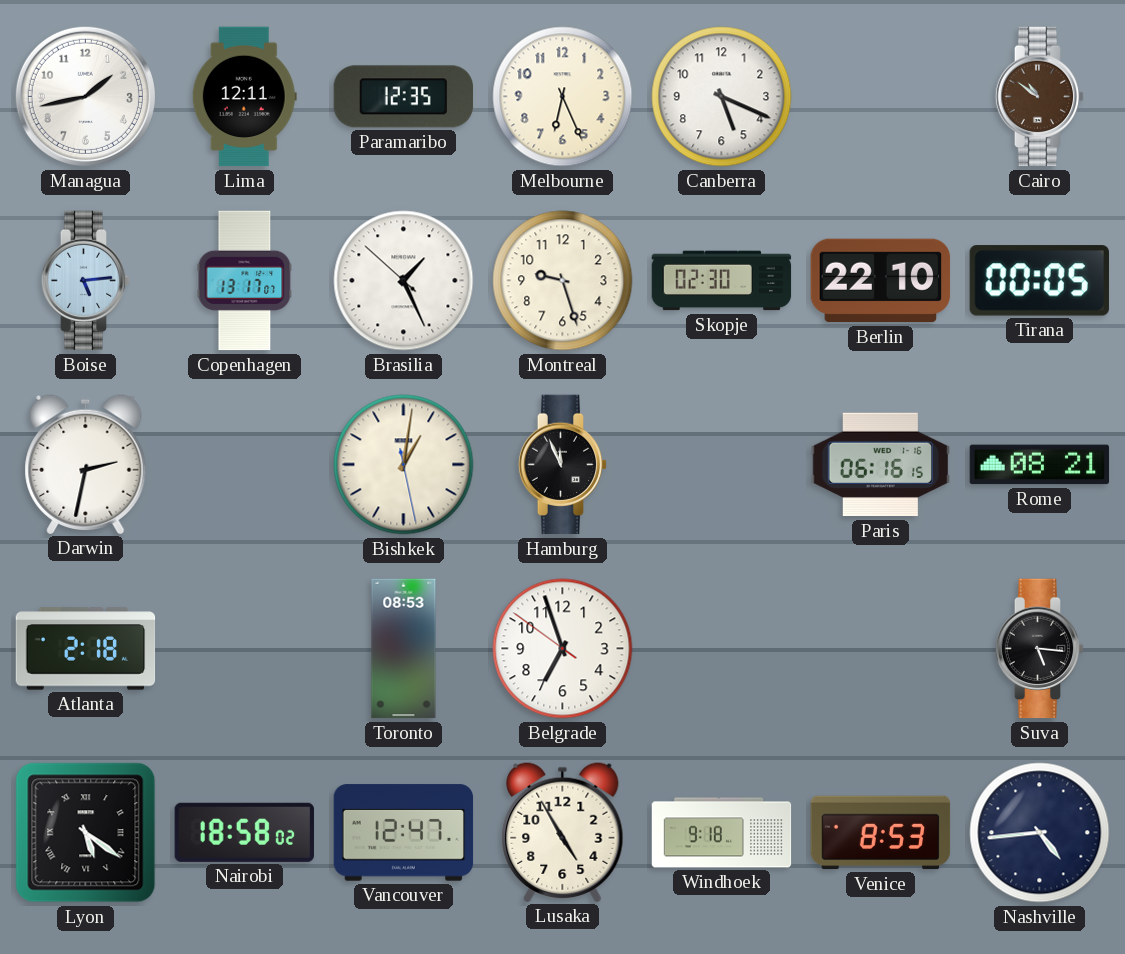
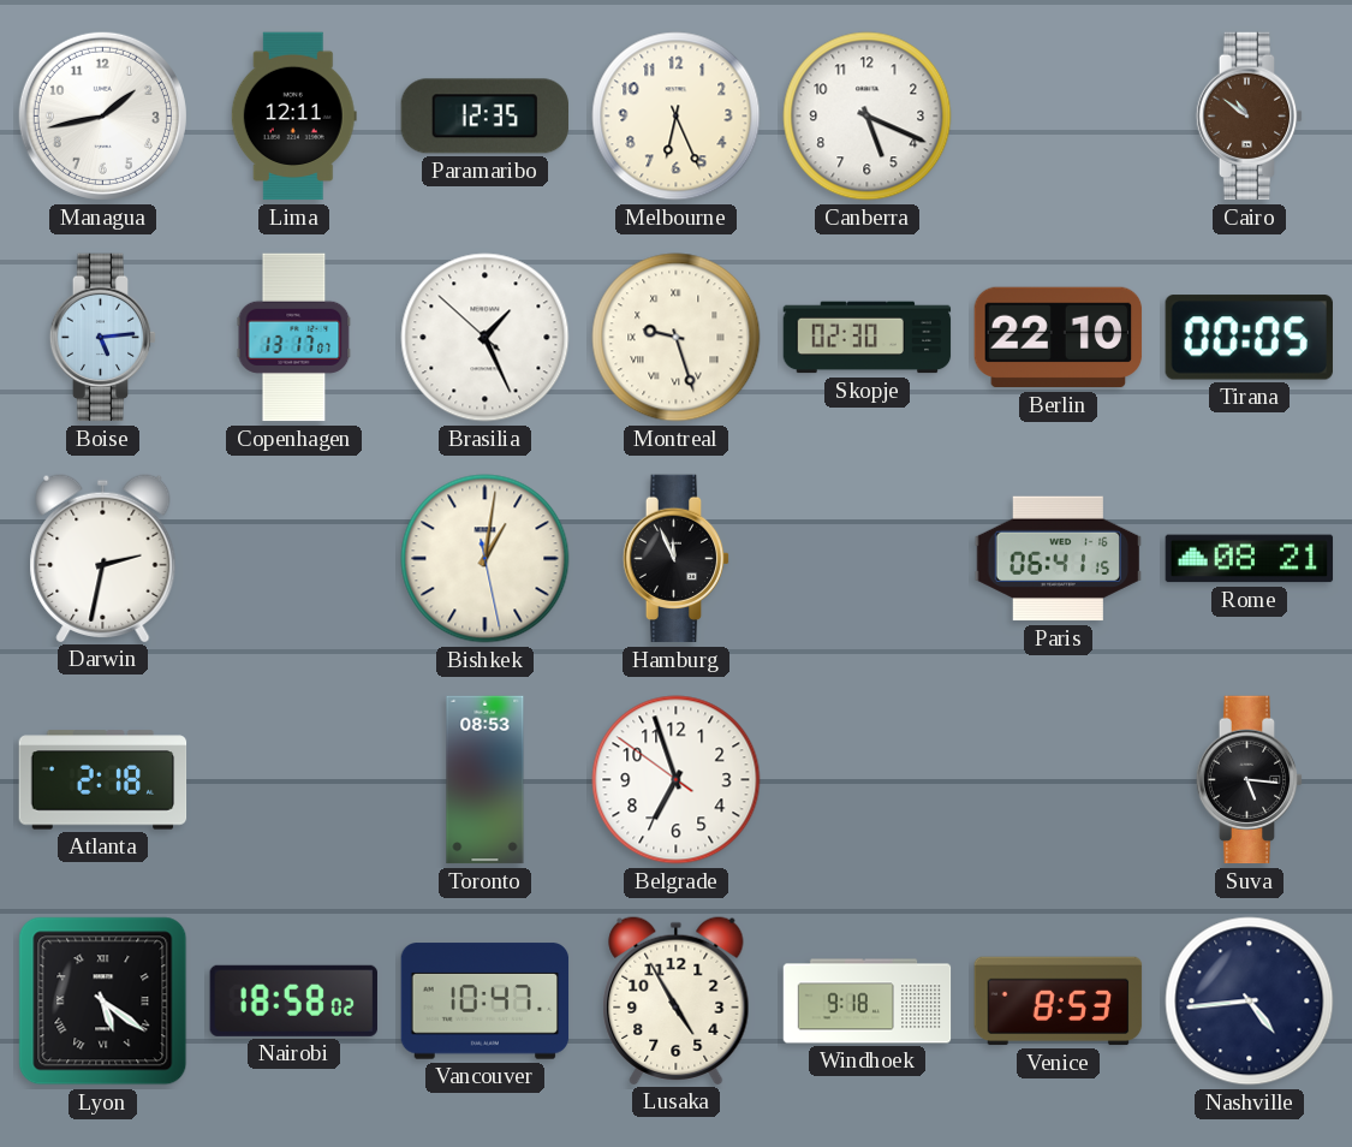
Montreal numerals: Arabic -> Roman (677, 338)
Paris: 06:16 -> 06:41 (1059, 559)
Vancouver: 12:47 -> 10:47 (486, 1002)
